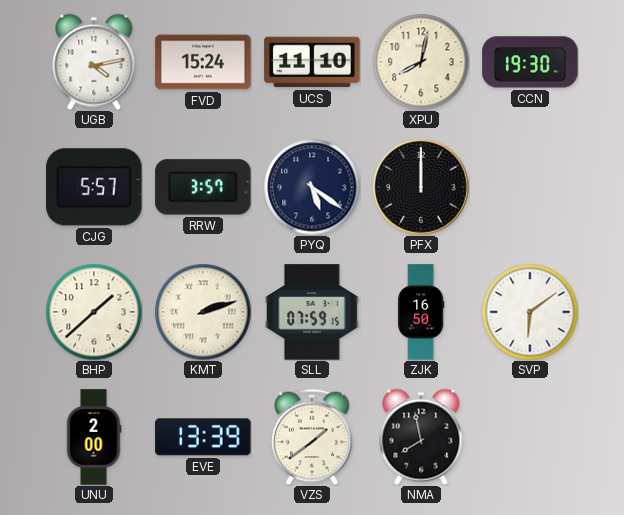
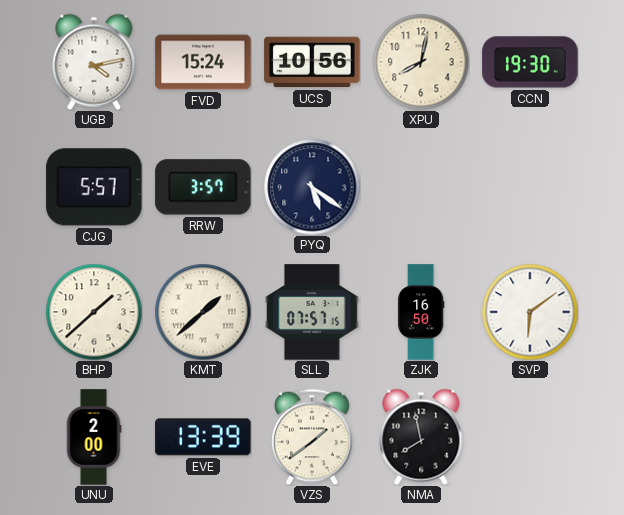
UCS: 11:10 -> 10:56 (312, 62)
PFX: 12:00 -> none (421, 187)
KMT: 2:12 -> 1:38 (203, 312)
SLL: 07:59 -> 07:57 (313, 312)
